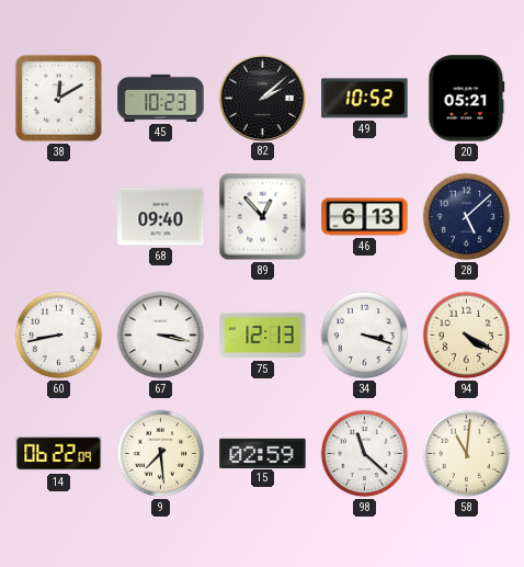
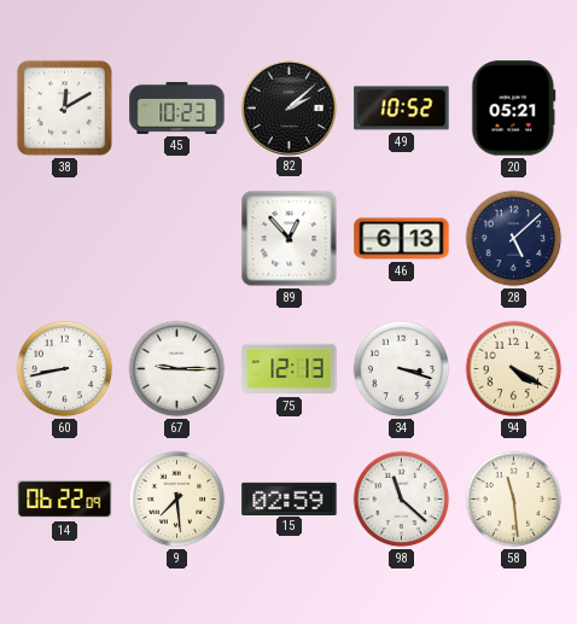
68: 09:40 -> none (161, 217)
67: 3:17 -> 9:15 (177, 369)
58: 11:01 -> 11:29 (514, 500)
